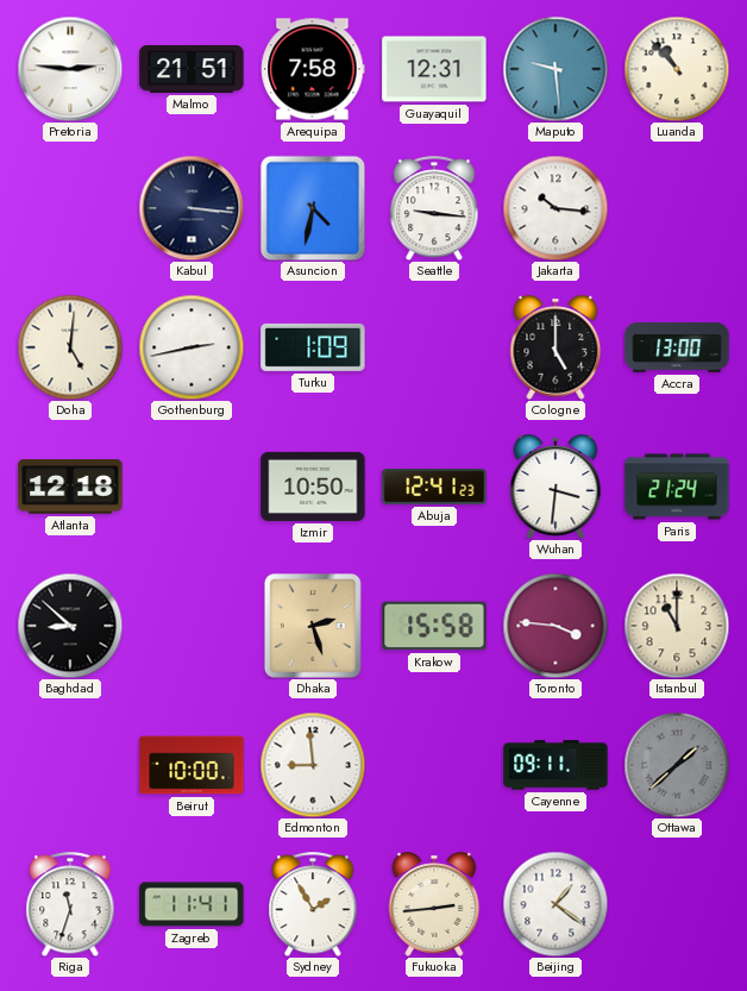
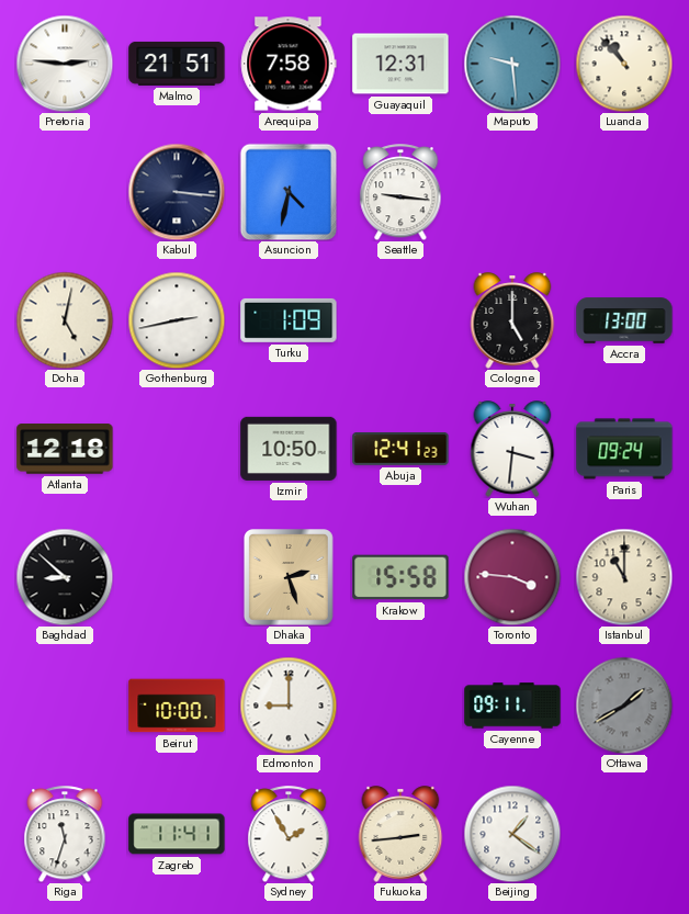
Jakarta: 10:16 -> none (555, 208)
Doha: 5:01 -> 5:02 (65, 320)
Paris: 21:24 -> 09:24 (624, 449)
Edmonton: 8:59 -> 9:00 (289, 706)
Ottawa: 1:38 -> 1:40 (624, 706)
